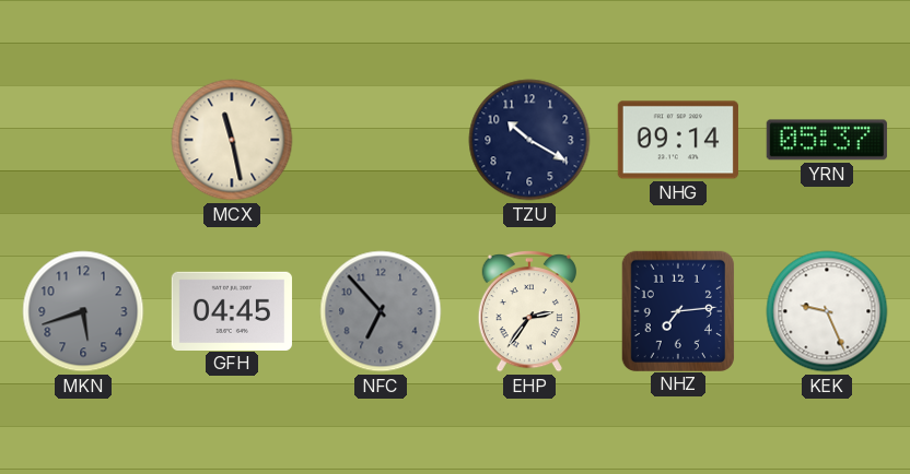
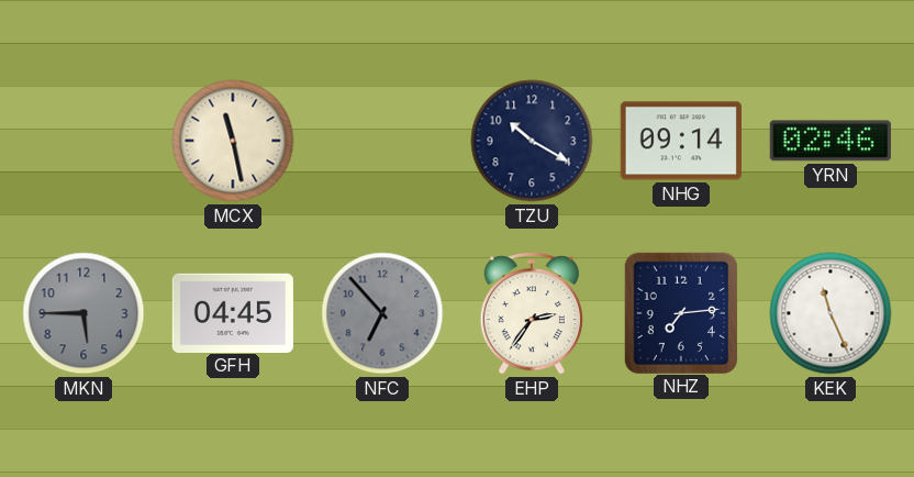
YRN: 05:37 -> 02:46 (831, 141)
MKN: 5:42 -> 5:45 (83, 313)
KEK: 9:26 -> 11:26 (831, 313)
